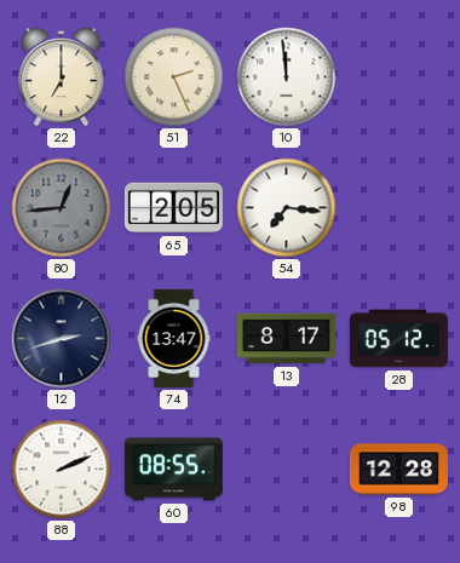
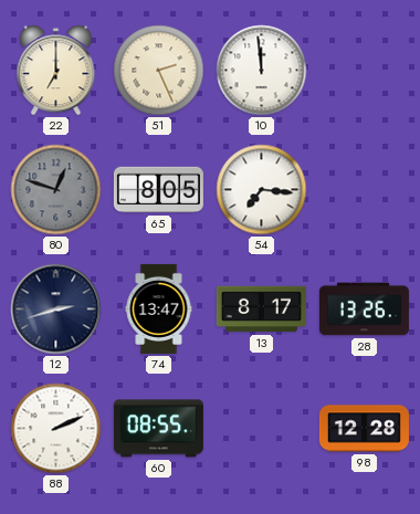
80: 12:44 -> 12:48 (56, 190)
65: 2:05 -> 8:05 (158, 190)
28: 05:12 -> 13:26 (364, 310)
